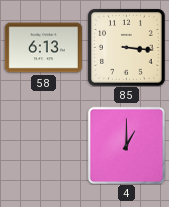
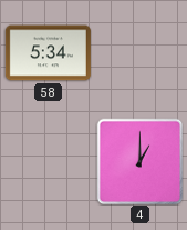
58: 6:13 -> 5:34 (48, 53)
85: 3:16 -> none (127, 48)
